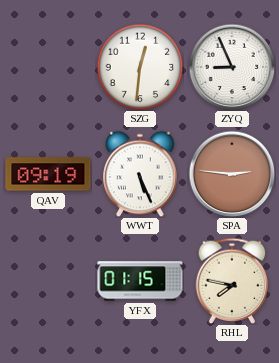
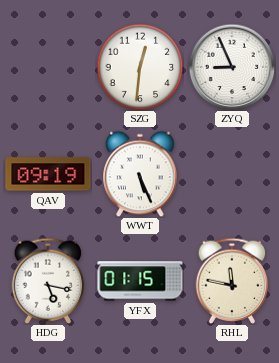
SPA: 2:46 -> none (232, 174)
HDG: none -> 5:17 (48, 281)
RHL: 7:47 -> 11:47 (232, 281)
